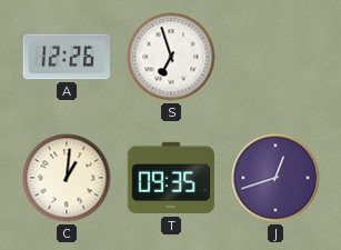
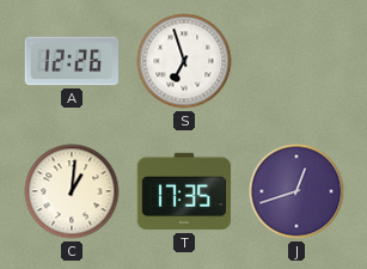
T: 09:35 -> 17:35 (184, 191)
